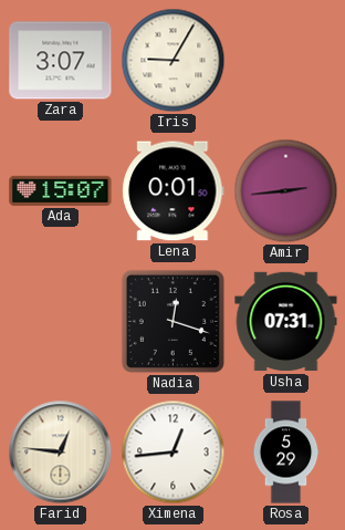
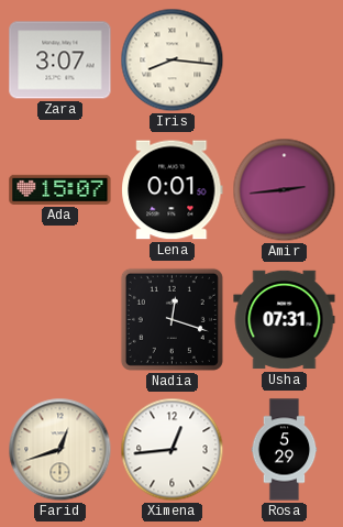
Iris: 9:05 -> 8:16 (173, 61)
Farid: 12:46 -> 12:42 (60, 450)
